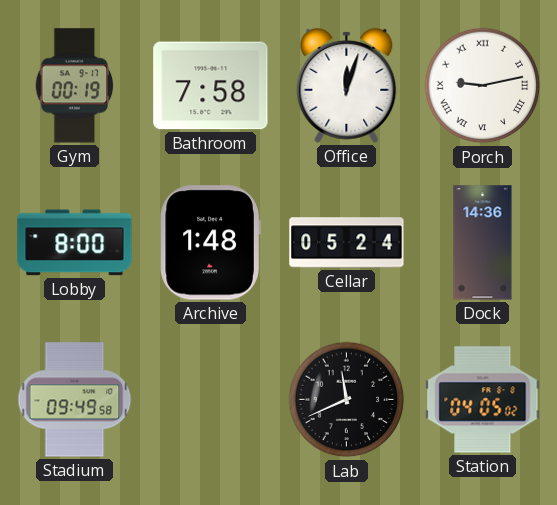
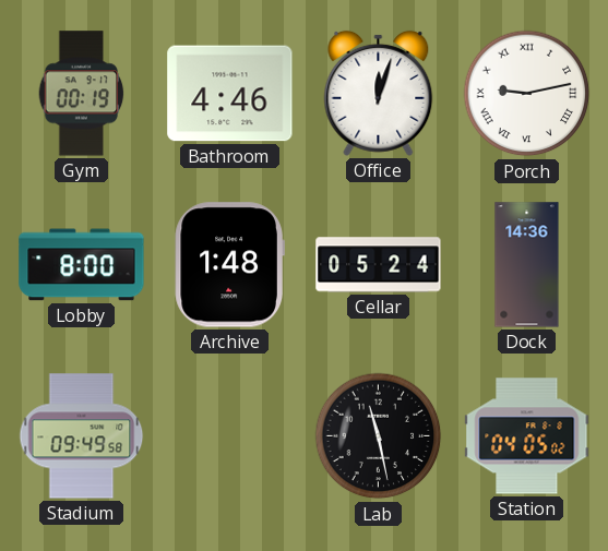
Bathroom: 7:58 -> 4:46 (230, 94)
Lab: 11:41 -> 11:28 (379, 436)
